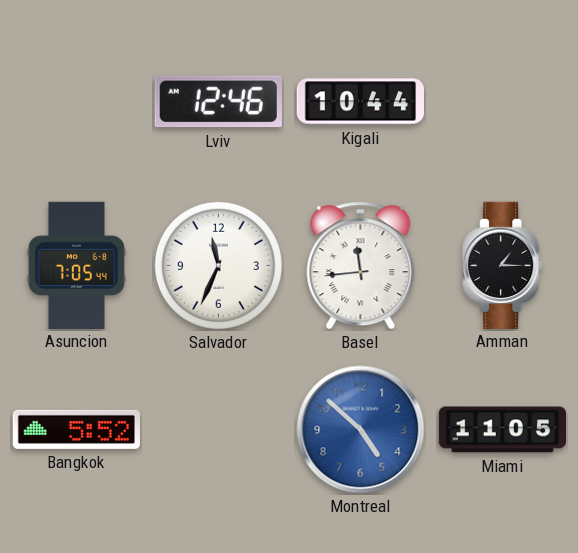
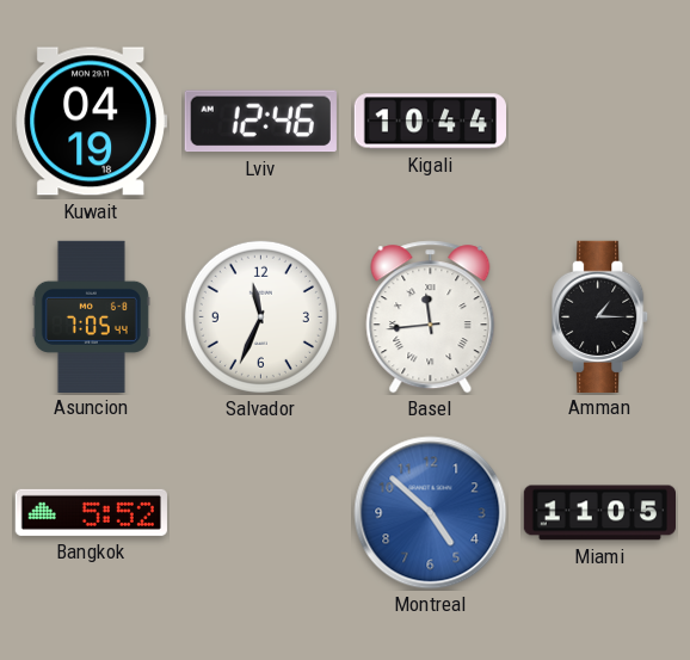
Kuwait: none -> 04:19 (91, 122)
